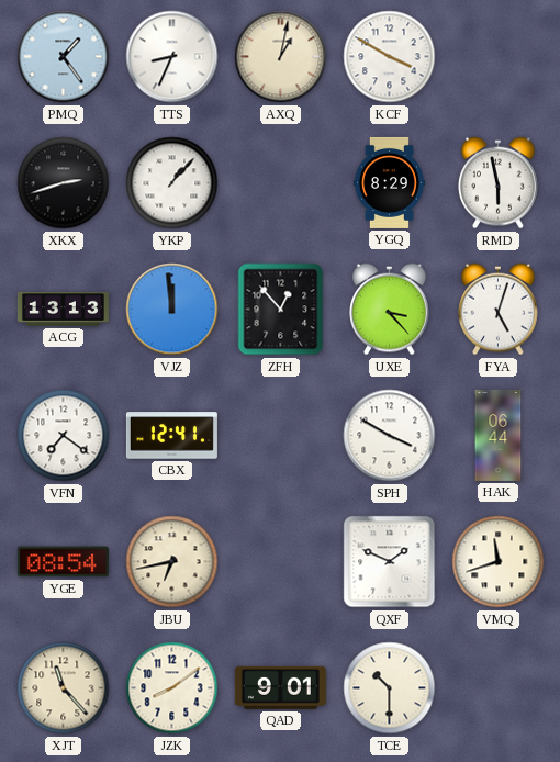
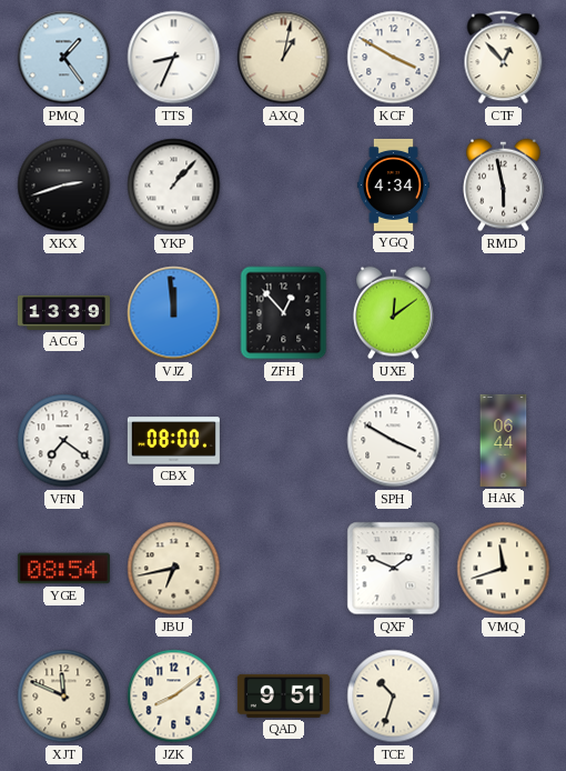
CTF: none -> 12:53 (504, 58)
YGQ: 8:29 -> 4:34 (393, 184)
ACG: 13:13 -> 13:39 (63, 312)
UXE: 3:23 -> 12:09 (394, 313)
FYA: 5:03 -> none (499, 310)
CBX: 12:41 -> 08:00 (173, 441)
XJT: 11:23 -> 11:49 (64, 697)
QAD: 9:01 -> 9:51 (283, 695)
TCE: 10:30 -> 10:33 (394, 697)
